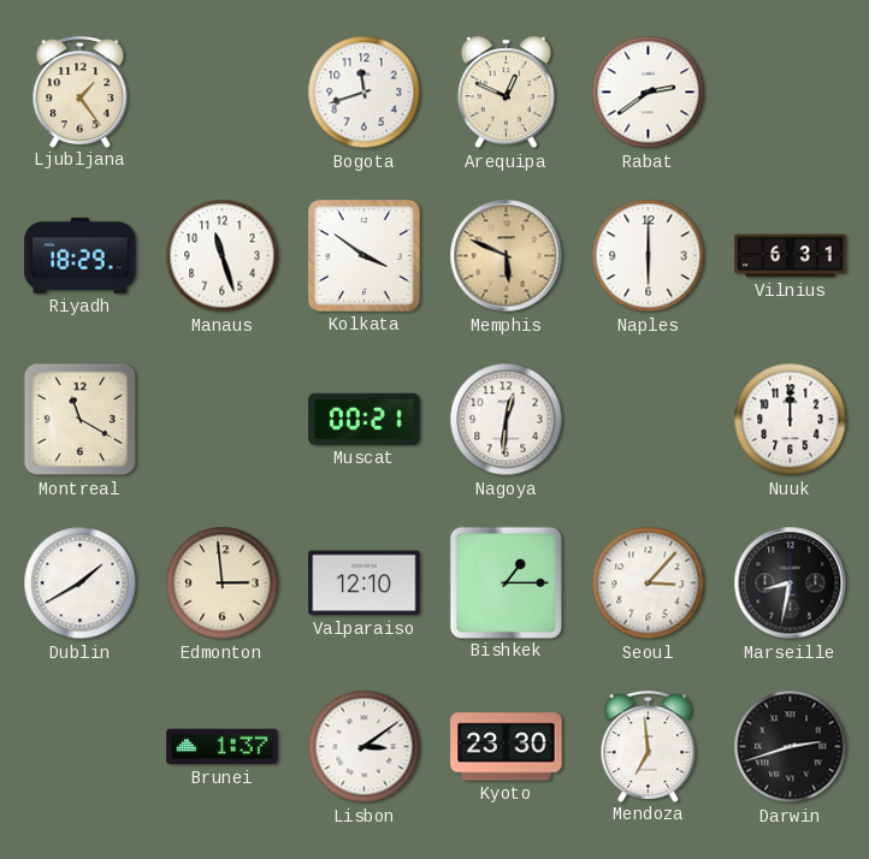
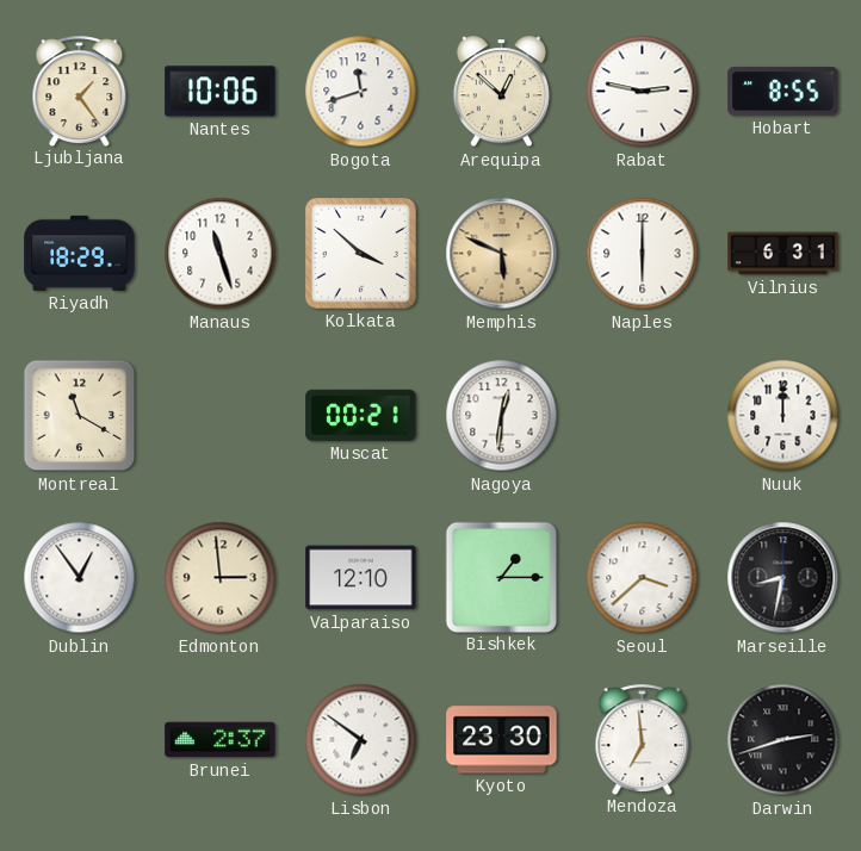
Nantes: none -> 10:06 (221, 92)
Arequipa: 12:49 -> 12:52 (501, 92)
Rabat: 2:39 -> 2:47 (643, 92)
Hobart: none -> 8:55 (783, 92)
Kolkata: 3:51 -> 3:52 (361, 254)
Dublin: 1:40 -> 12:54 (80, 578)
Seoul: 3:07 -> 3:38 (643, 578)
Brunei: 1:37 -> 2:37 (221, 740)
Lisbon: 3:09 -> 6:51 (361, 740)
